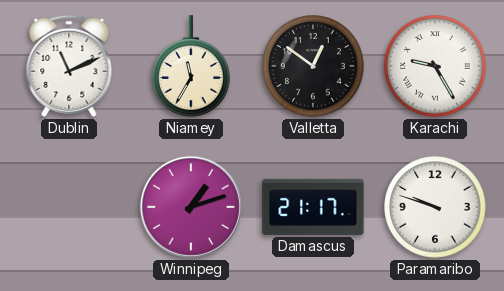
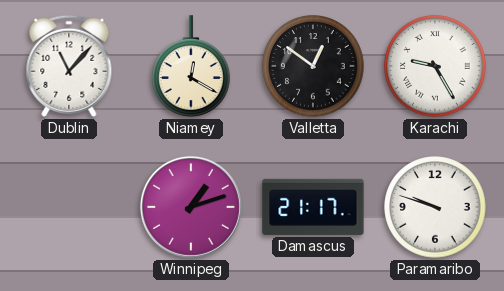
Dublin: 11:11 -> 11:07 (69, 66)
Niamey: 11:35 -> 12:20 (192, 66)
